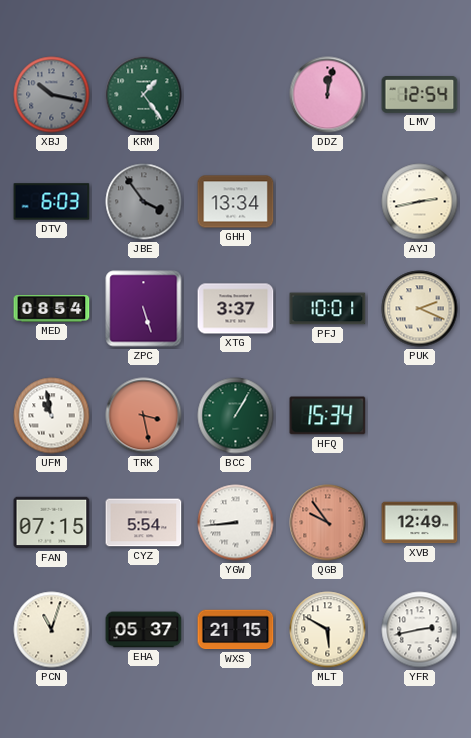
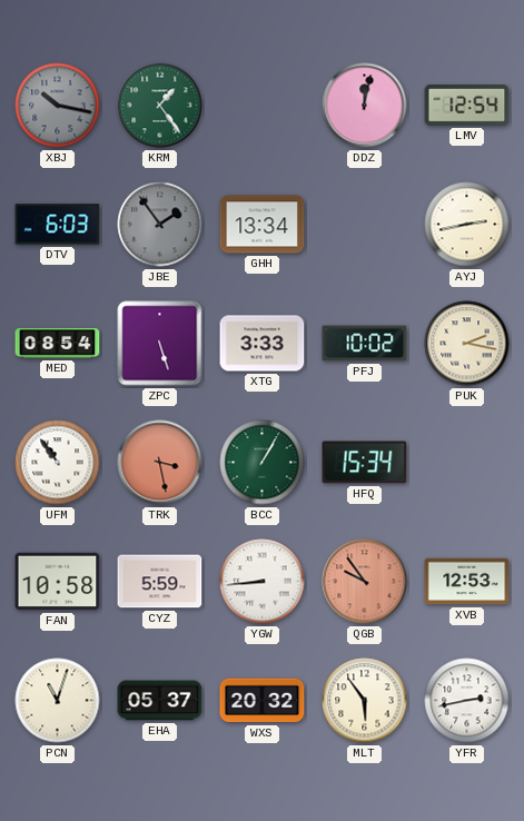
JBE: 3:54 -> 1:54 (160, 225)
XTG: 3:37 -> 3:33 (263, 344)
PFJ: 10:01 -> 10:02 (365, 344)
PUK: 2:19 -> 2:17 (467, 344)
UFM: 10:58 -> 10:54 (58, 463)
FAN: 07:15 -> 10:58 (58, 582)
CYZ: 5:54 -> 5:59 (160, 582)
XVB: 12:49 -> 12:53 (467, 582)
WXS: 21:15 -> 20:32 (263, 701)
MLT: 5:50 -> 5:54 (365, 701)
